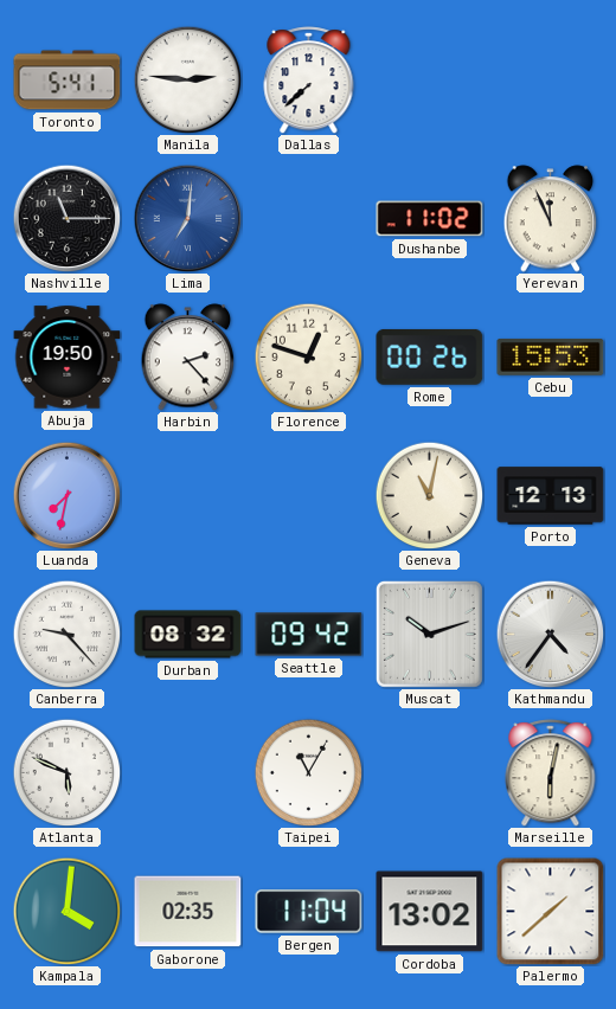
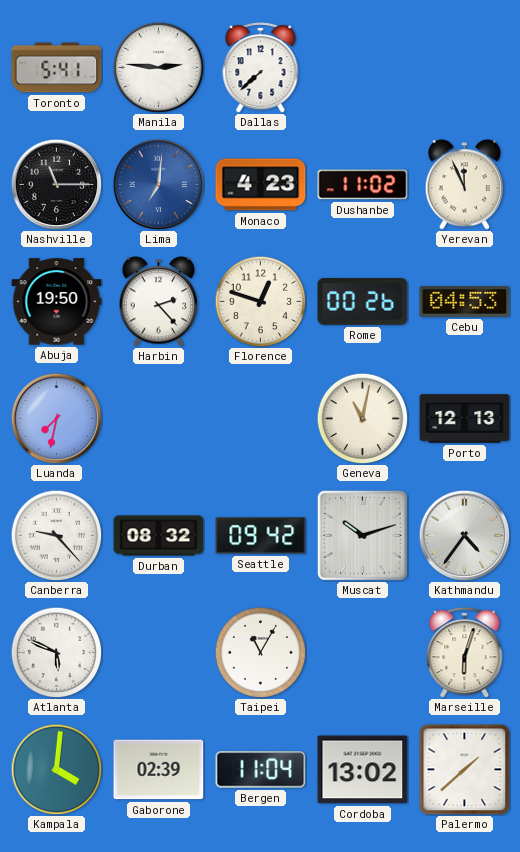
Monaco: none -> 4:23 (261, 185)
Cebu: 15:53 -> 04:53 (465, 301)
Marseille: 6:02 -> 6:03 (465, 653)
Gaborone: 02:35 -> 02:39 (159, 770)
